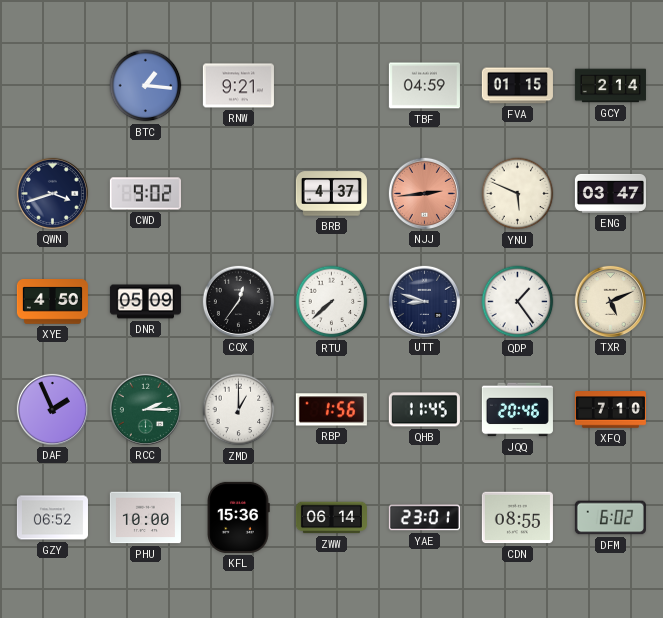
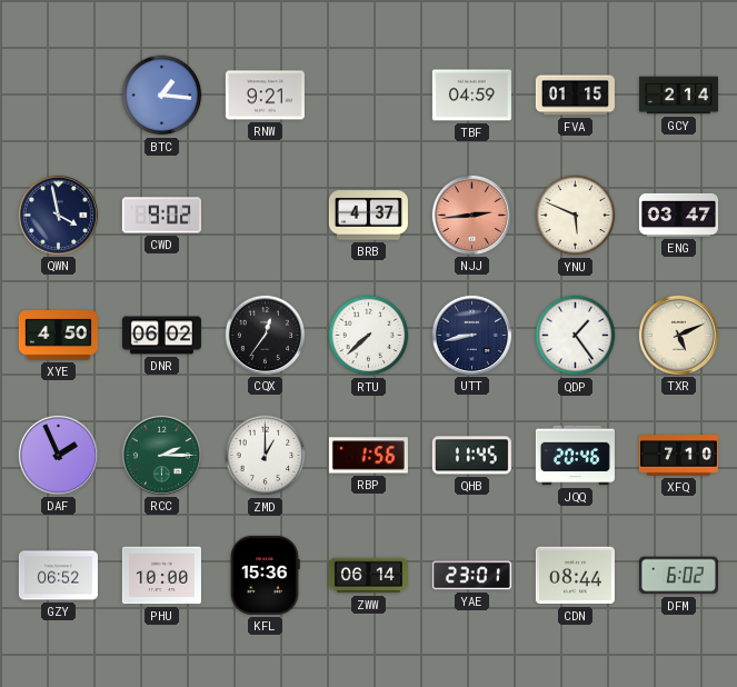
QWN: 3:42 -> 3:58 (58, 215)
DNR: 05:09 -> 06:02 (161, 336)
UTT: 8:48 -> 8:43 (471, 335)
CDN: 08:55 -> 08:44 (575, 576)
